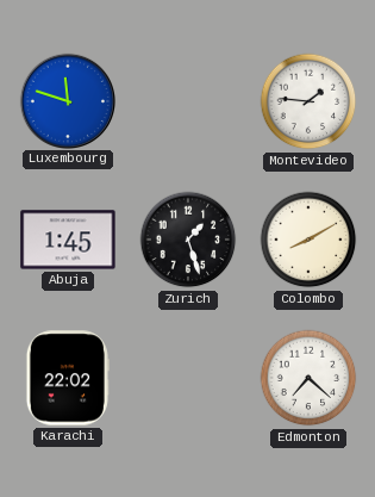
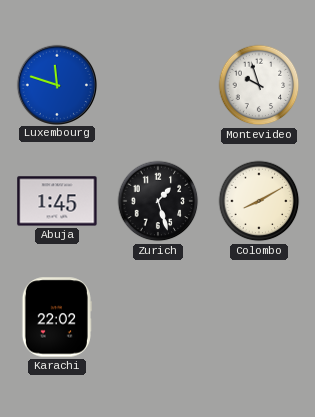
Montevideo: 1:46 -> 9:57 (259, 85)
Edmonton: 7:22 -> none (308, 378)
